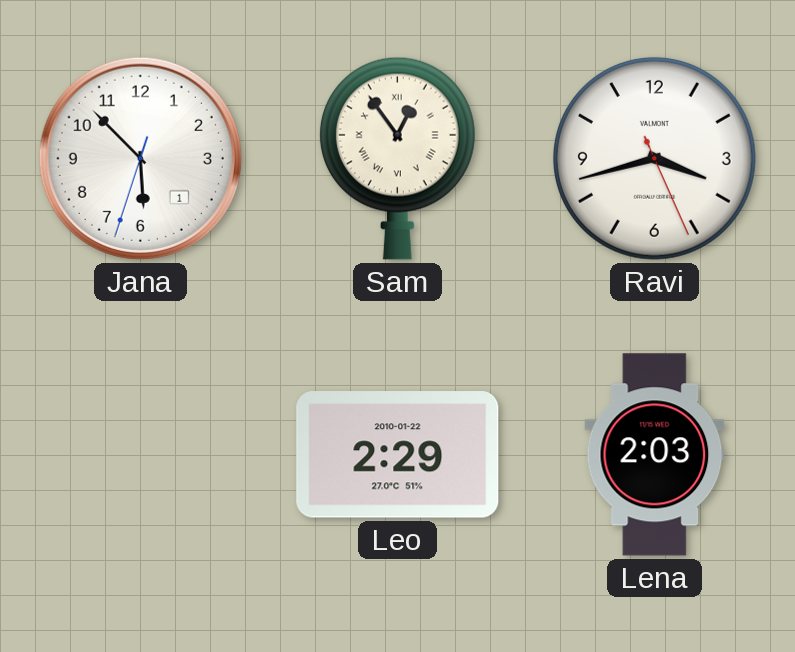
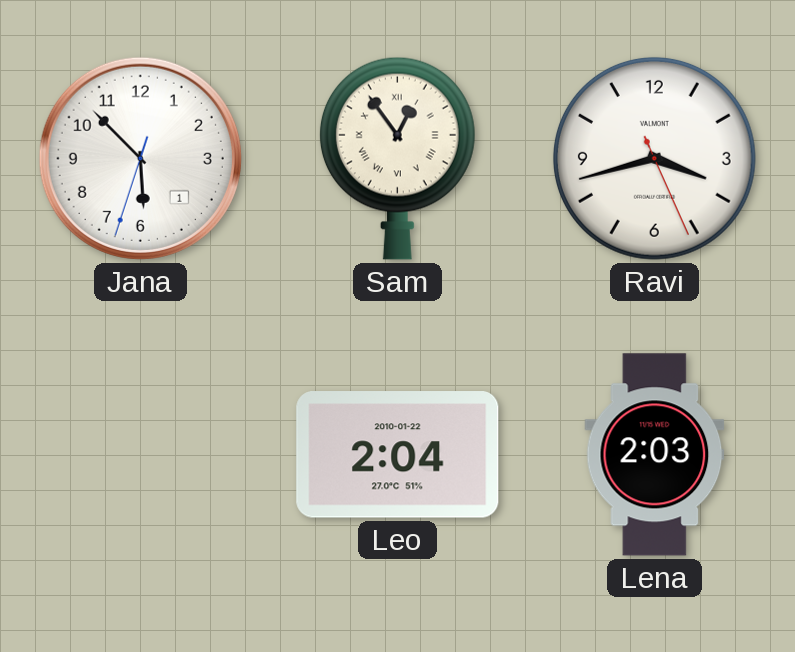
Leo: 2:29 -> 2:04 (398, 455)
